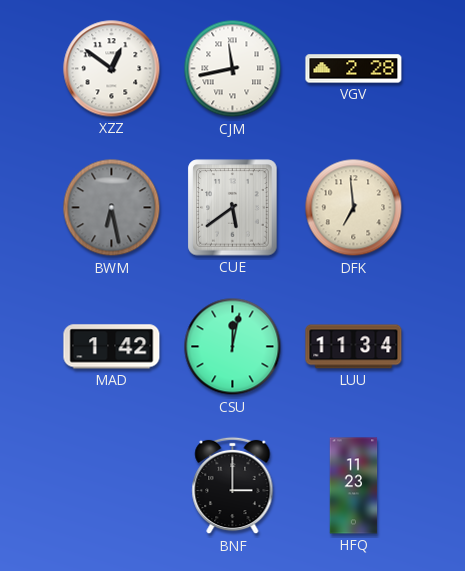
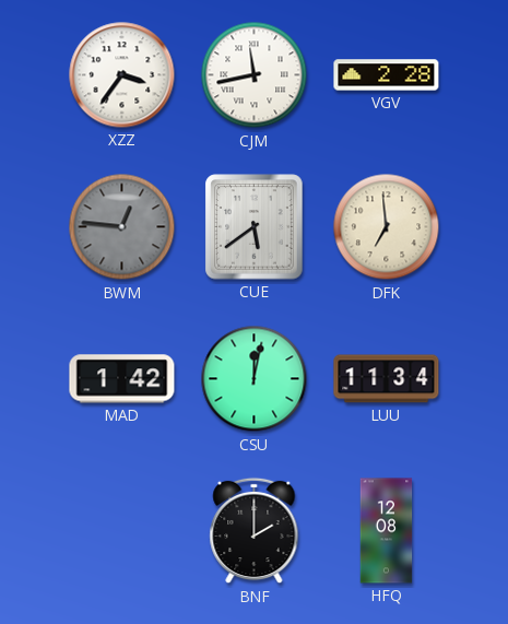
XZZ: 12:51 -> 3:36 (122, 75)
BWM: 6:28 -> 12:46 (122, 227)
BNF: 3:00 -> 2:00 (255, 531)
HFQ: 11:23 -> 12:08 (387, 531)
